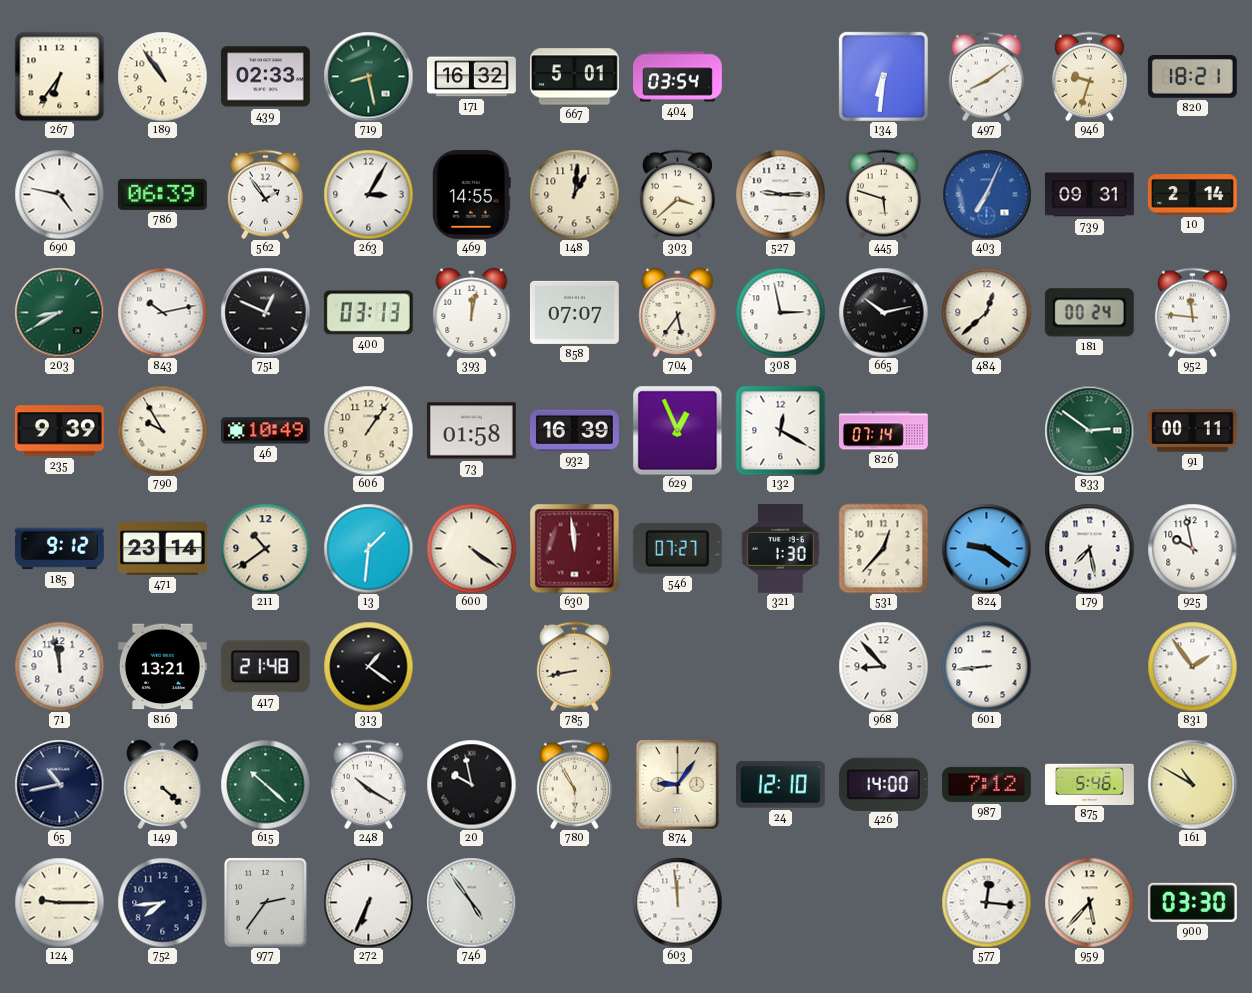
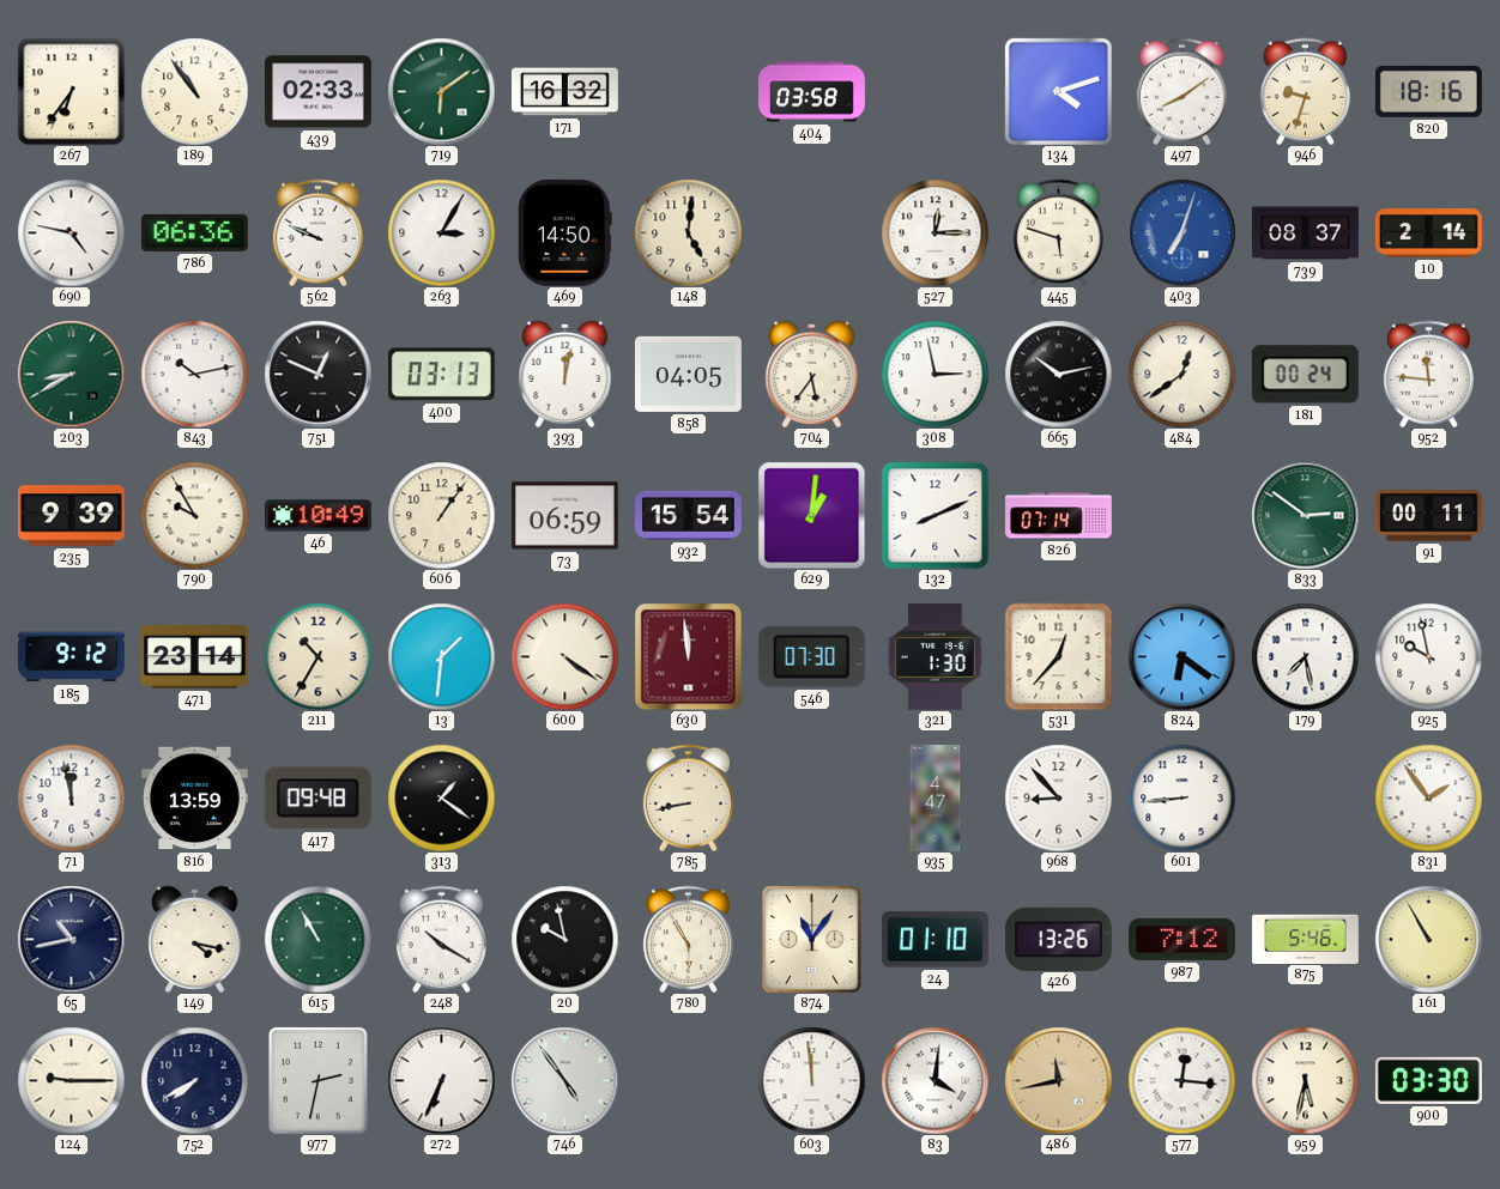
719: 8:28 -> 6:09 (441, 91)
667: 5:01 -> none (574, 77)
404: 03:54 -> 03:58 (812, 92)
134: 6:31 -> 4:12 (1058, 91)
820: 18:21 -> 18:16 (1428, 91)
786: 06:39 -> 06:36 (194, 232)
562: 1:54 -> 9:49 (317, 232)
469: 14:55 -> 14:50 (564, 232)
148: 1:01 -> 5:01 (688, 232)
303: 3:38 -> none (677, 194)
527: 9:15 -> 12:15 (935, 232)
403: 7:04 -> 7:03 (1181, 232)
739: 09:31 -> 08:37 (1305, 233)
858: 07:07 -> 04:05 (688, 374)
484: 12:38 -> 12:39 (1181, 374)
73: 01:58 -> 06:59 (564, 516)
932: 16:39 -> 15:54 (688, 515)
629: 12:56 -> 1:01 (811, 515)
132: 12:20 -> 8:11 (935, 515)
211: 10:39 -> 10:35 (317, 656)
546: 07:27 -> 07:30 (811, 657)
824: 9:21 -> 6:21 (1181, 656)
816: 13:21 -> 13:59 (194, 799)
417: 21:48 -> 09:48 (317, 799)
935: none -> 4:47 (936, 799)
149: 4:22 -> 4:17 (195, 939)
615: 10:22 -> 10:55 (317, 939)
874: 9:06 -> 11:06 (812, 939)
24: 12:10 -> 01:10 (935, 940)
426: 14:00 -> 13:26 (1058, 939)
161: 10:50 -> 10:55 (1428, 939)
752: 7:44 -> 7:40 (194, 1080)
977: 2:36 -> 2:32 (319, 1080)
83: none -> 4:01 (935, 1080)
486: none -> 11:43 (1058, 1080)
959: 5:37 -> 5:32 (1305, 1080)
